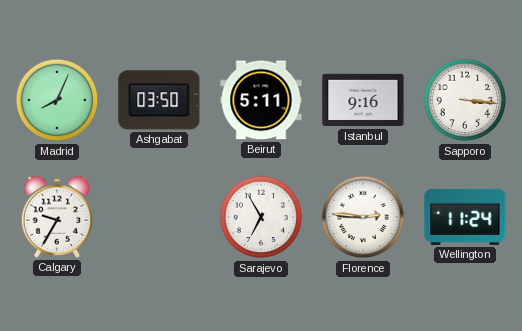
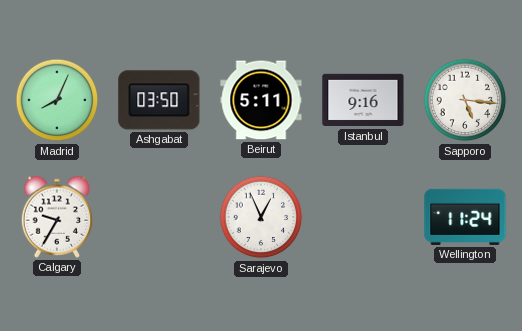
Sapporo: 3:16 -> 5:16 (465, 100)
Sarajevo: 6:55 -> 12:56 (261, 217)
Florence: 2:46 -> none (363, 217)
